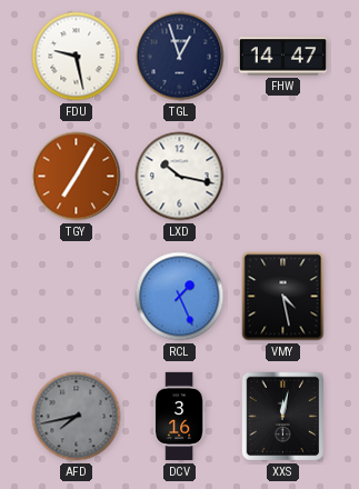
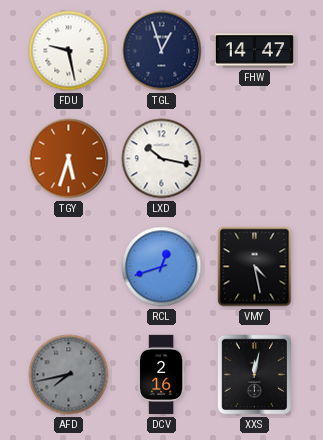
TGY: 7:05 -> 5:33 (69, 159)
RCL: 1:26 -> 12:42 (162, 267)
DCV: 3:16 -> 2:16 (162, 375)
